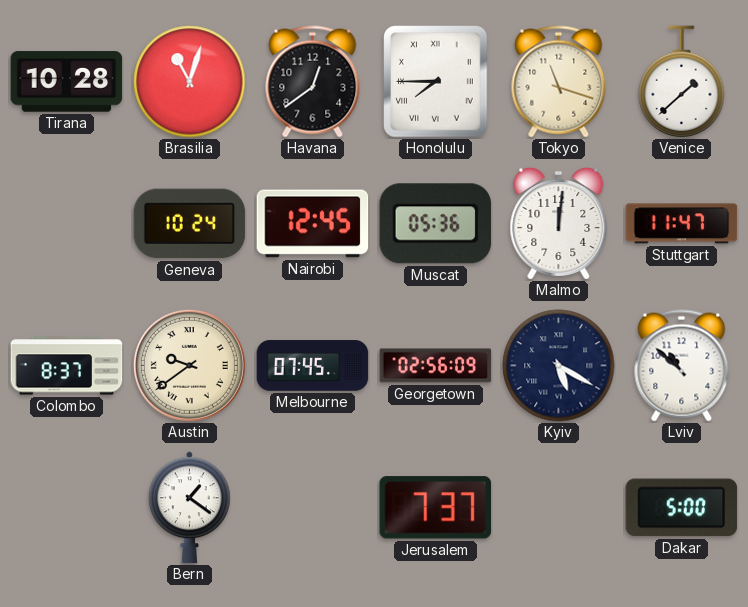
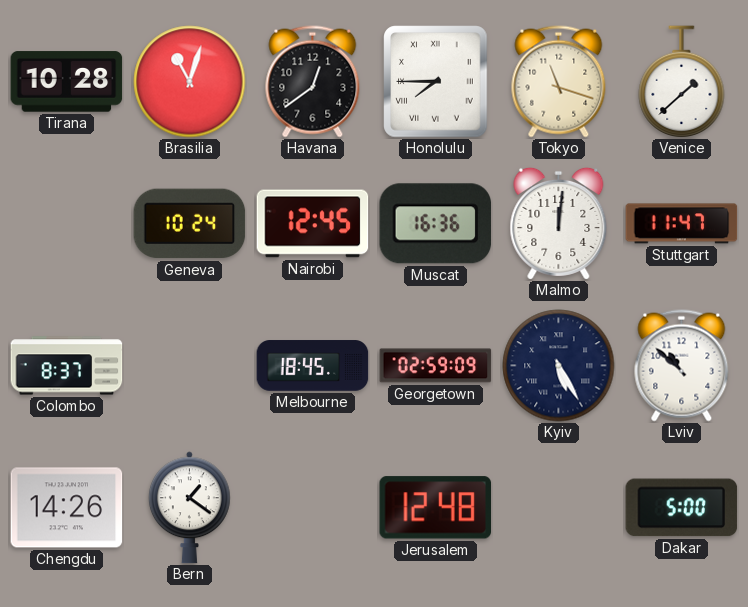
Muscat: 05:36 -> 16:36 (436, 224)
Austin: 9:39 -> none (189, 365)
Melbourne: 07:45 -> 18:45 (313, 366)
Georgetown: 02:56 -> 02:59 (436, 366)
Kyiv: 5:20 -> 5:25 (559, 366)
Chengdu: none -> 14:26 (67, 508)
Jerusalem: 7:37 -> 12:48 (436, 508)
